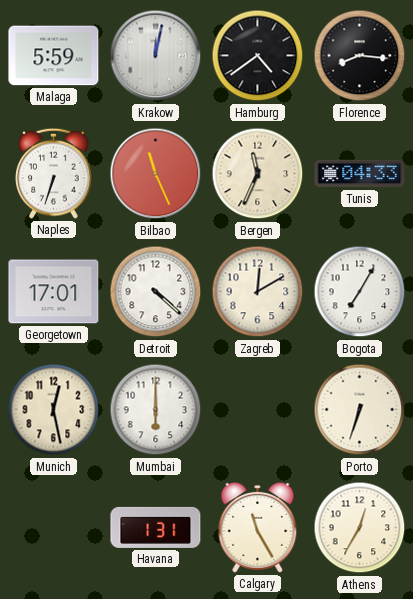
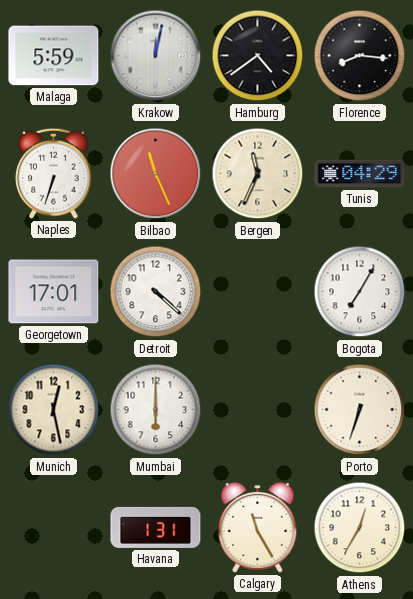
Tunis: 04:33 -> 04:29 (360, 174)
Zagreb: 12:10 -> none (258, 292)
